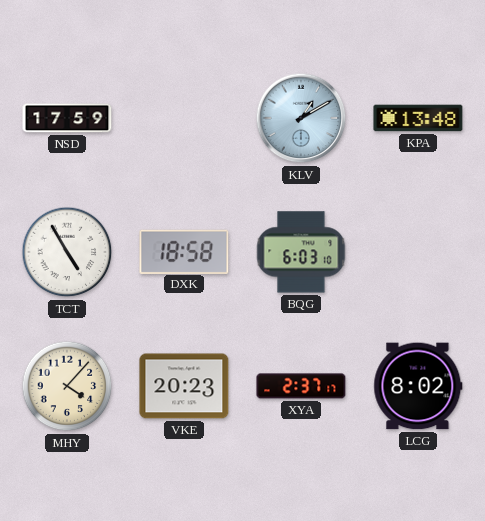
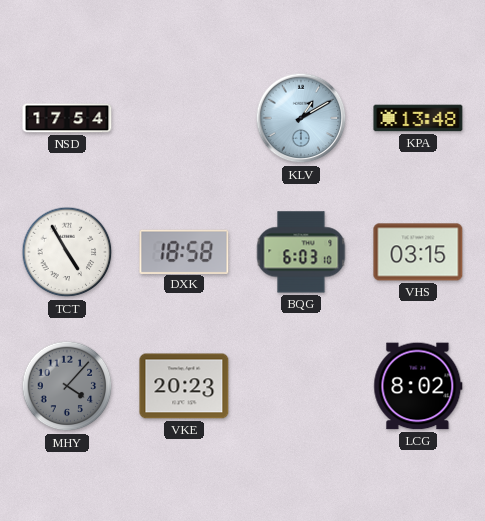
NSD: 17:59 -> 17:54 (67, 118)
VHS: none -> 03:15 (418, 252)
MHY dial: cream -> grey (67, 386)
XYA: 2:37 -> none (301, 386)
